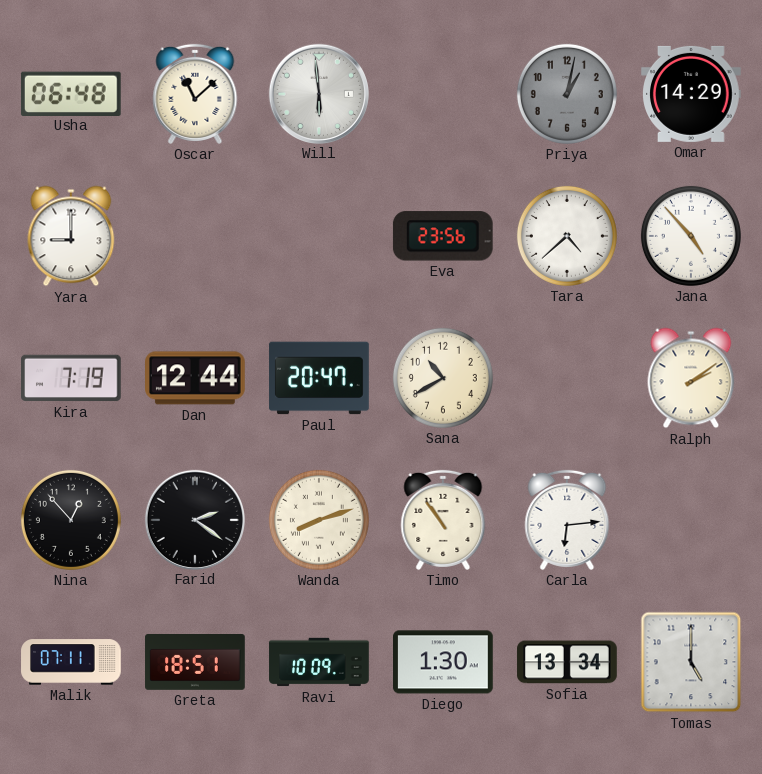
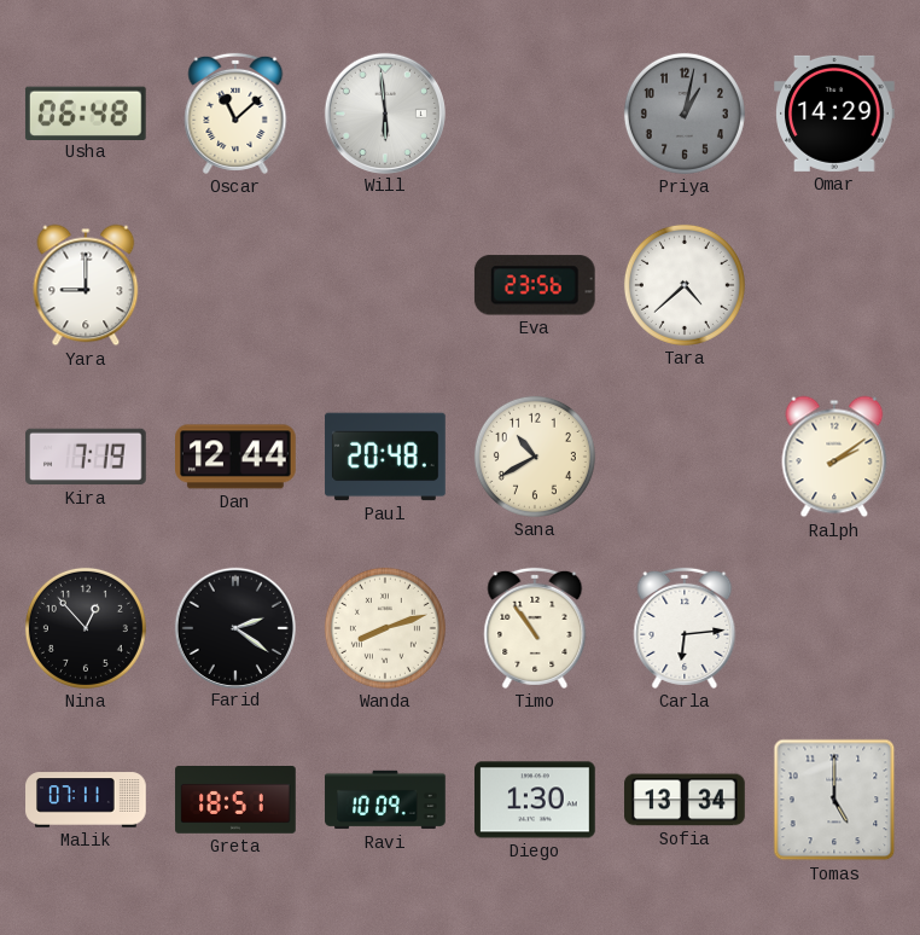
Jana: 4:53 -> none (691, 236)
Paul: 20:47 -> 20:48 (385, 457)
